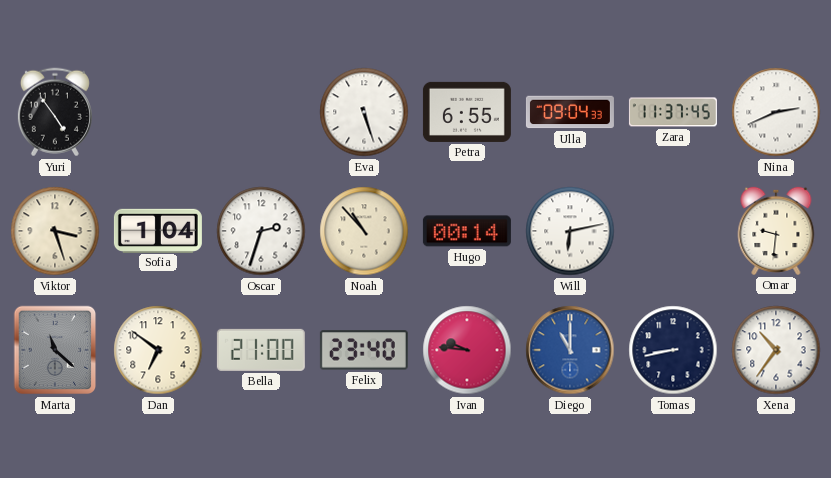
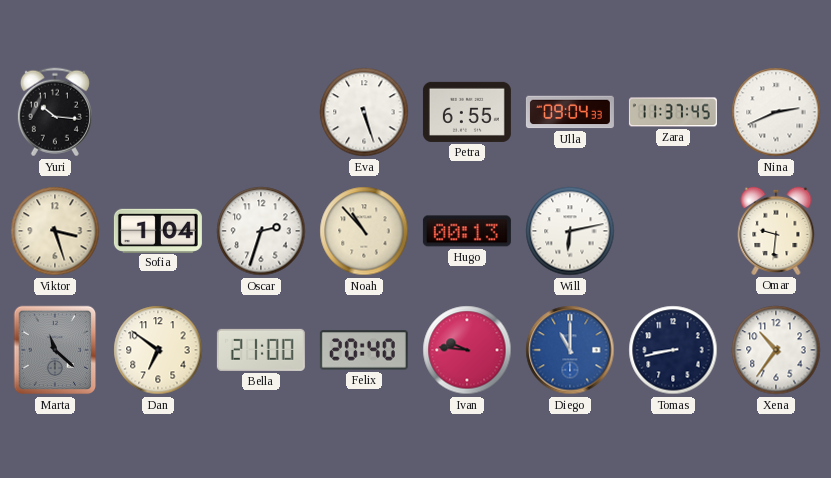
Yuri: 4:54 -> 10:16 (55, 112)
Hugo: 00:14 -> 00:13 (467, 231)
Felix: 23:40 -> 20:40 (364, 350)
